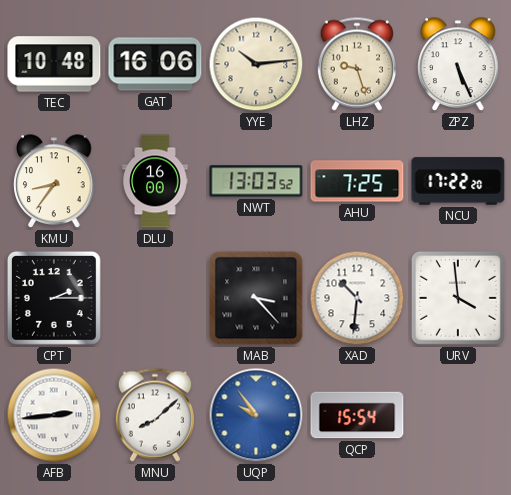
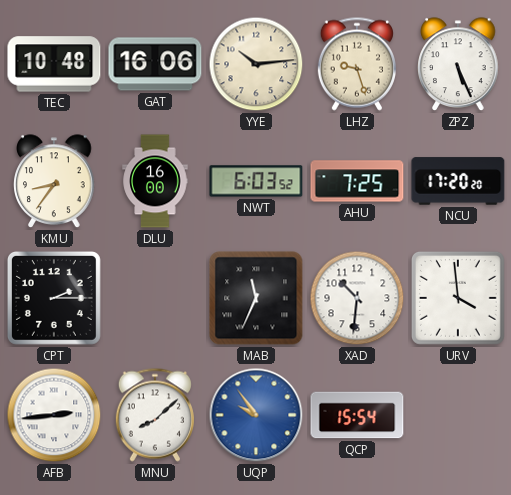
NWT: 13:03 -> 6:03 (256, 181)
NCU: 17:22 -> 17:20 (458, 181)
MAB: 3:23 -> 11:34 (256, 298)
